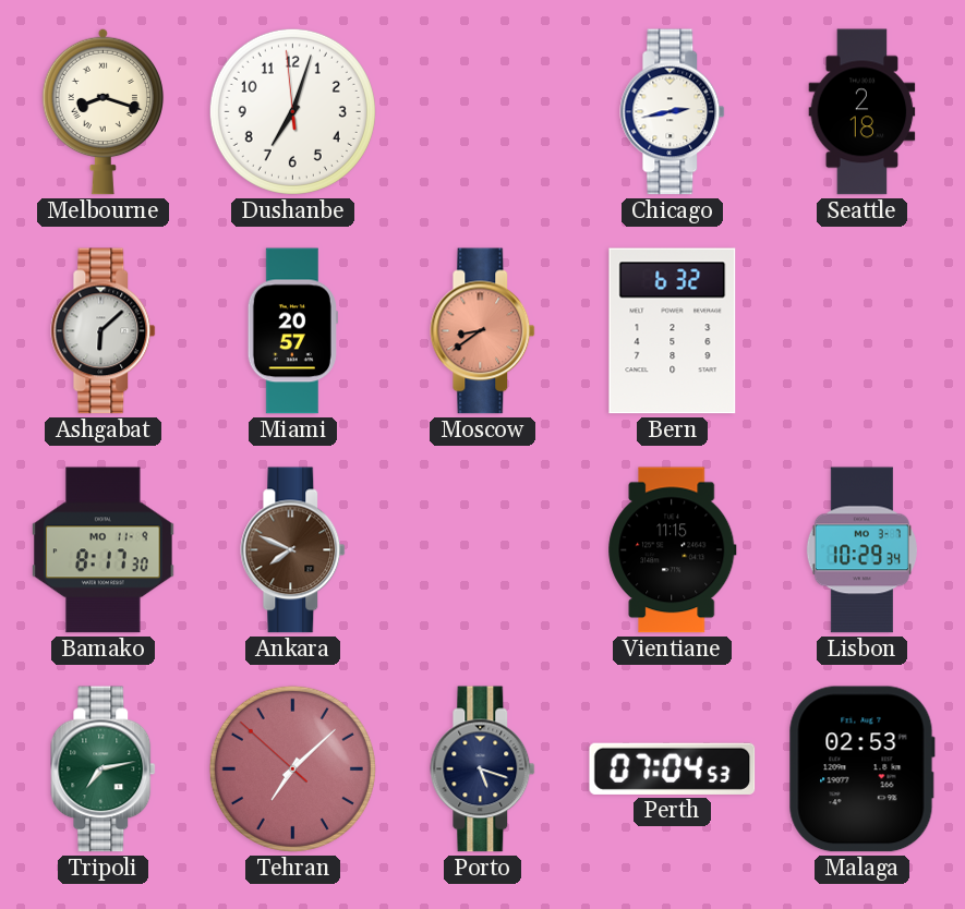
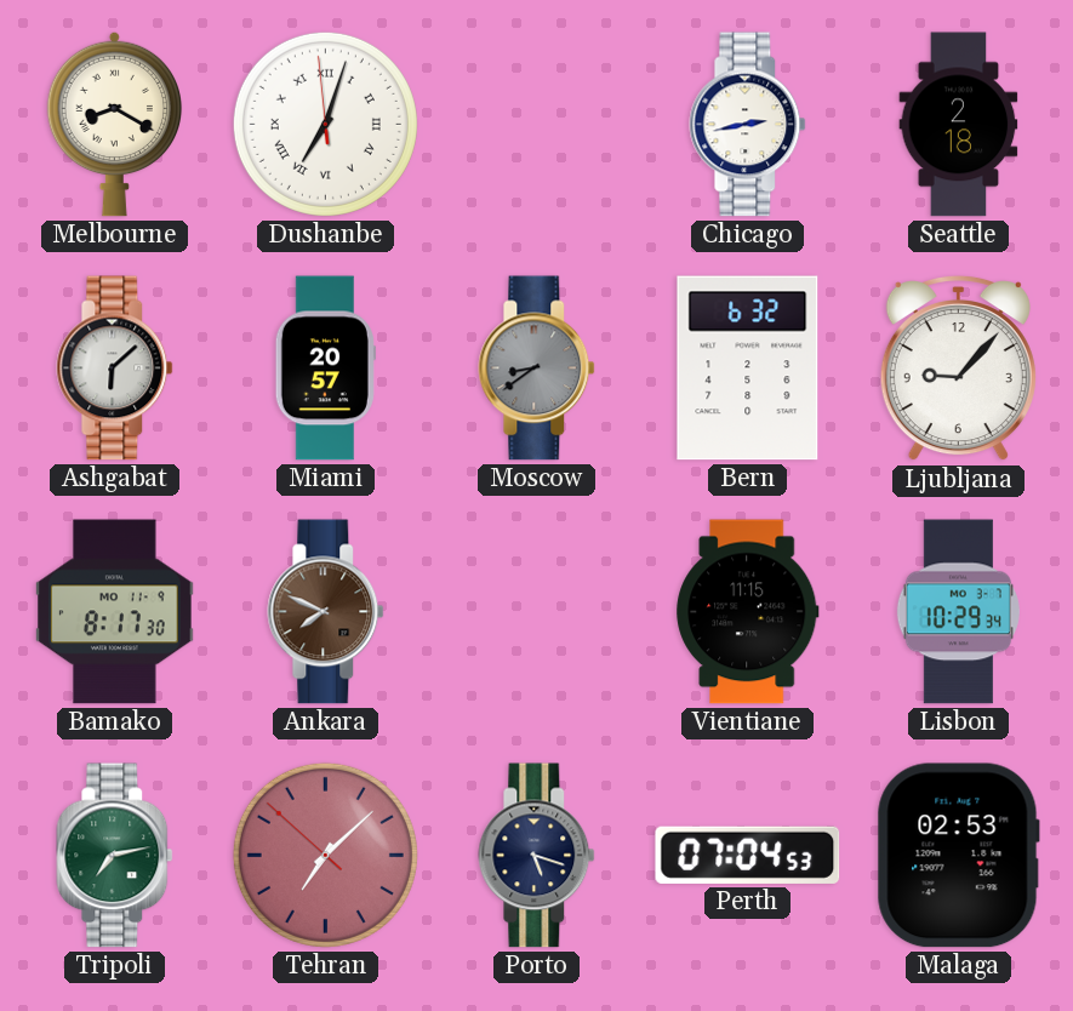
Melbourne: 8:18 -> 8:20 (115, 124)
Dushanbe numerals: Arabic -> Roman (325, 124)
Moscow dial: salmon -> grey (537, 369)
Ljubljana: none -> 9:07 (958, 369)
